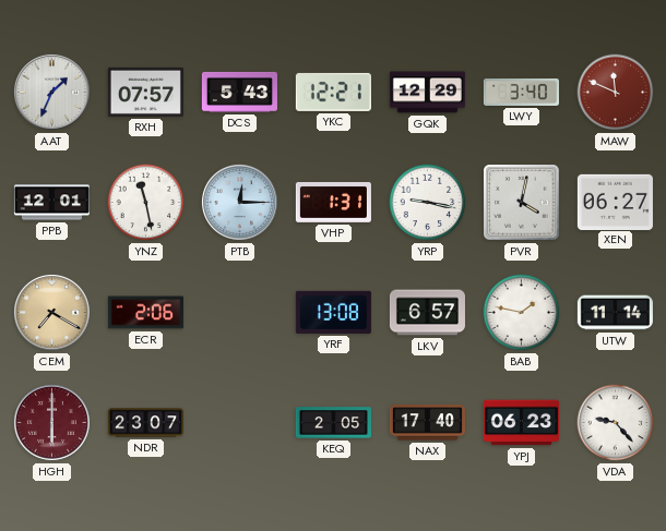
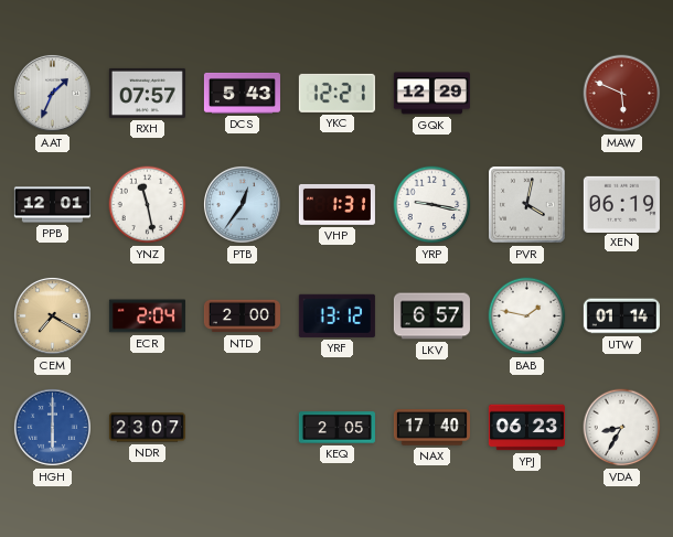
LWY: 3:40 -> none (521, 92)
MAW: 11:49 -> 5:49 (622, 94)
PTB: 12:15 -> 12:36 (242, 204)
XEN: 06:27 -> 06:19 (621, 204)
ECR: 2:06 -> 2:04 (147, 316)
NTD: none -> 2:00 (242, 316)
YRF: 13:08 -> 13:12 (336, 315)
UTW: 11:14 -> 01:14 (621, 316)
HGH dial: burgundy -> blue (52, 427)
VDA: 9:23 -> 8:35 (622, 428)
